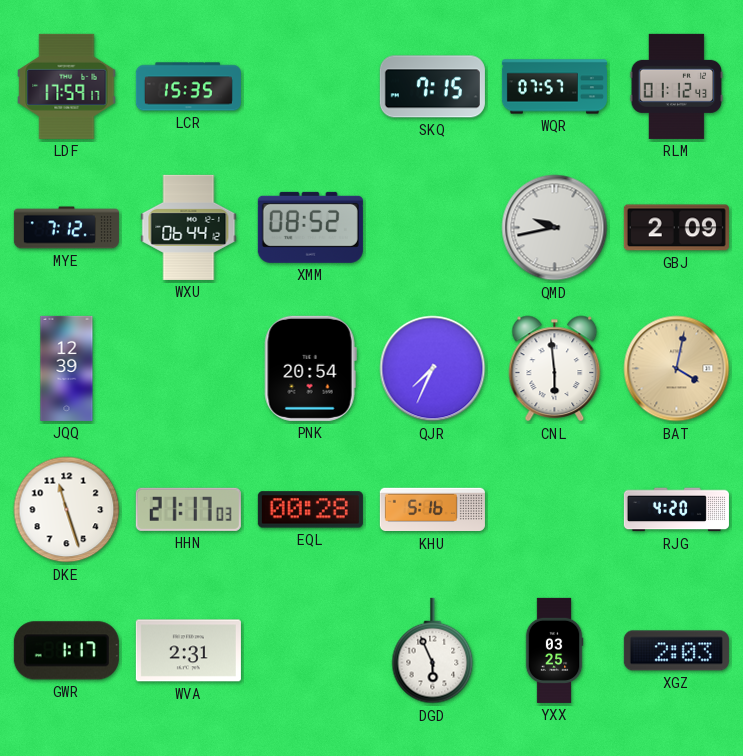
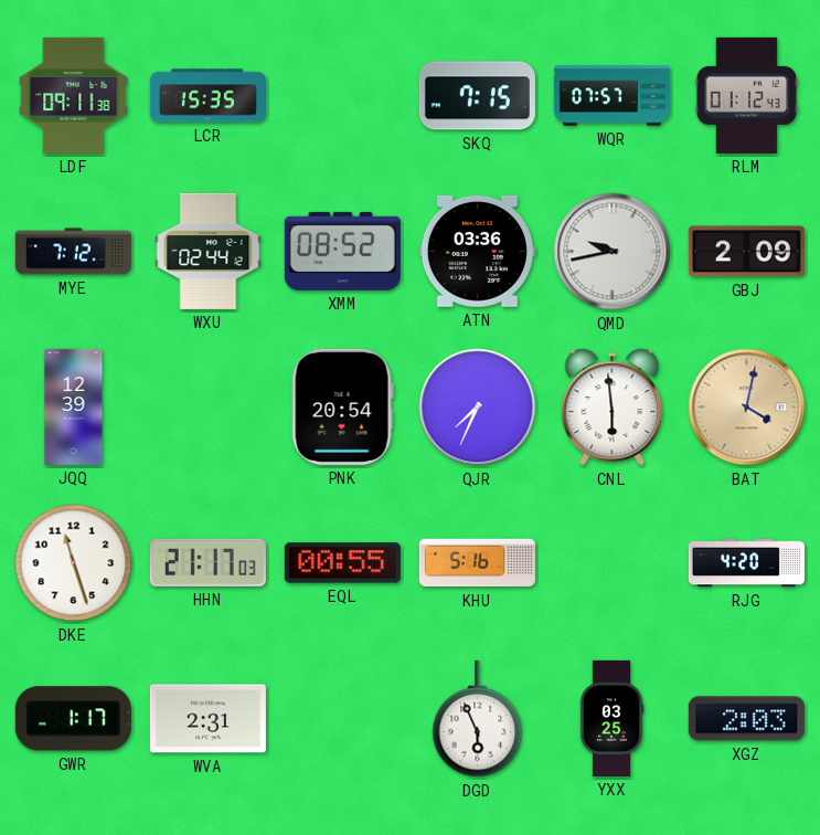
LDF: 17:59 -> 09:11 (74, 95)
WXU: 06:44 -> 02:44 (209, 251)
ATN: none -> 03:36 (477, 251)
EQL: 00:28 -> 00:55 (342, 563)
